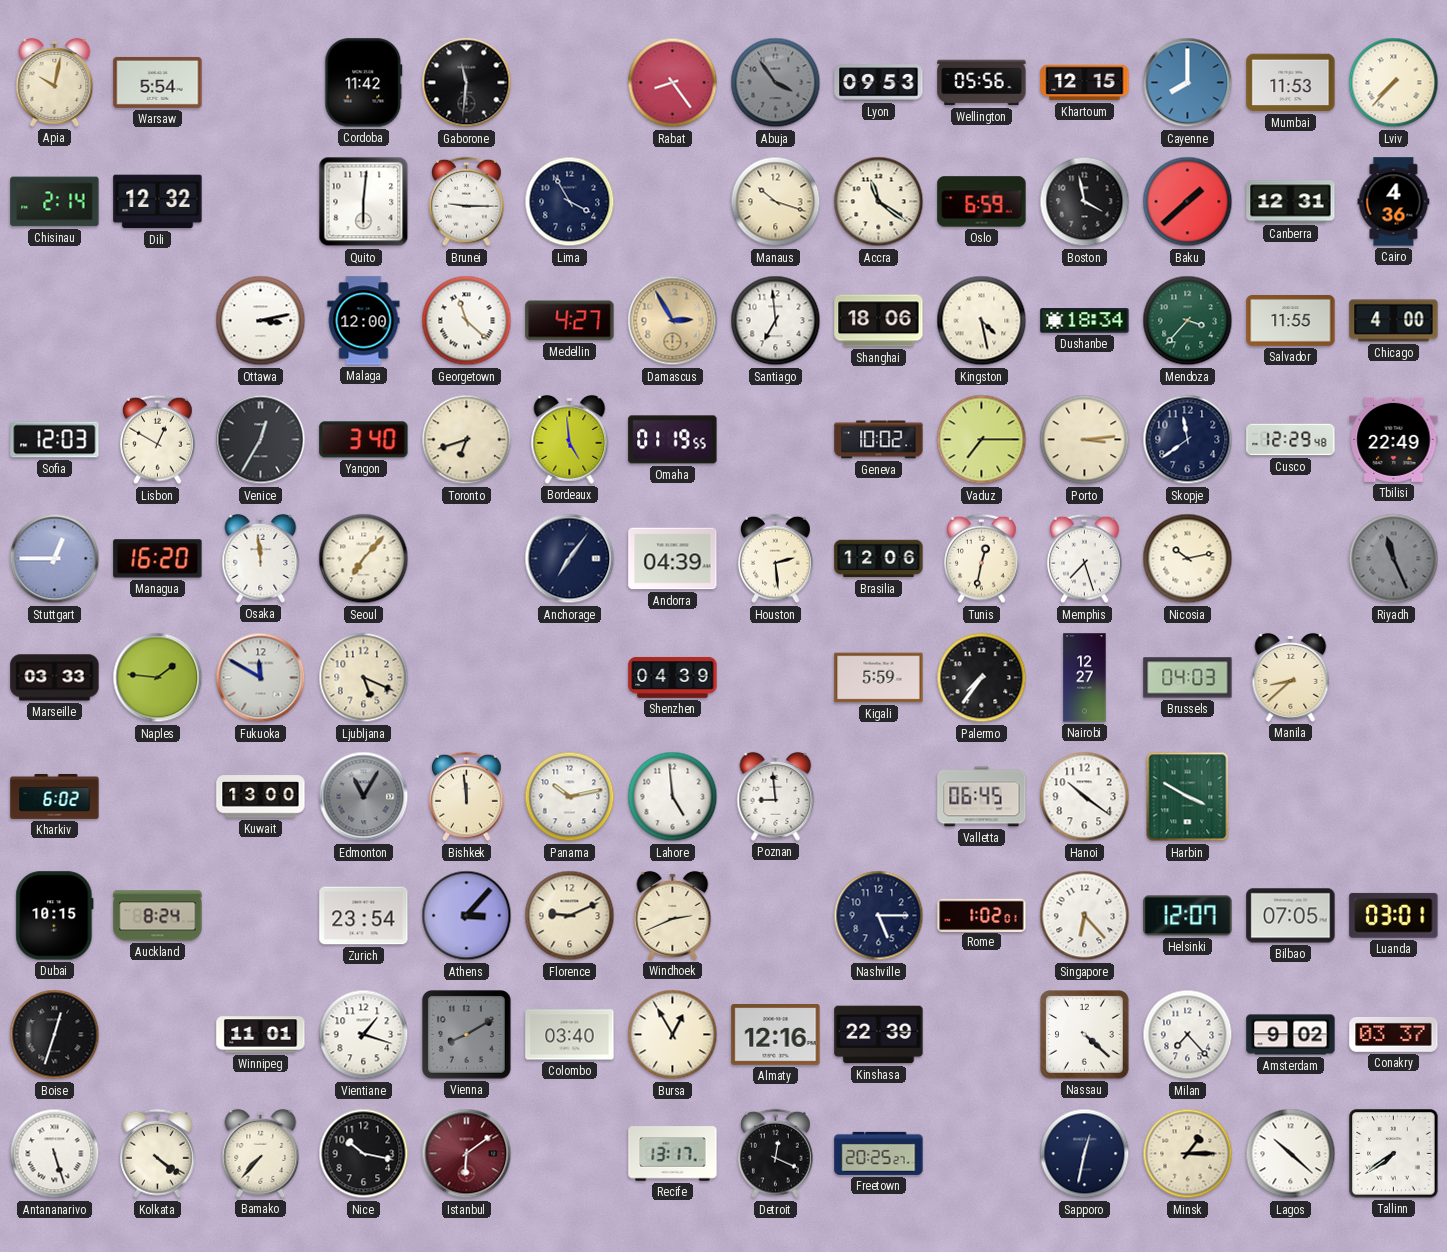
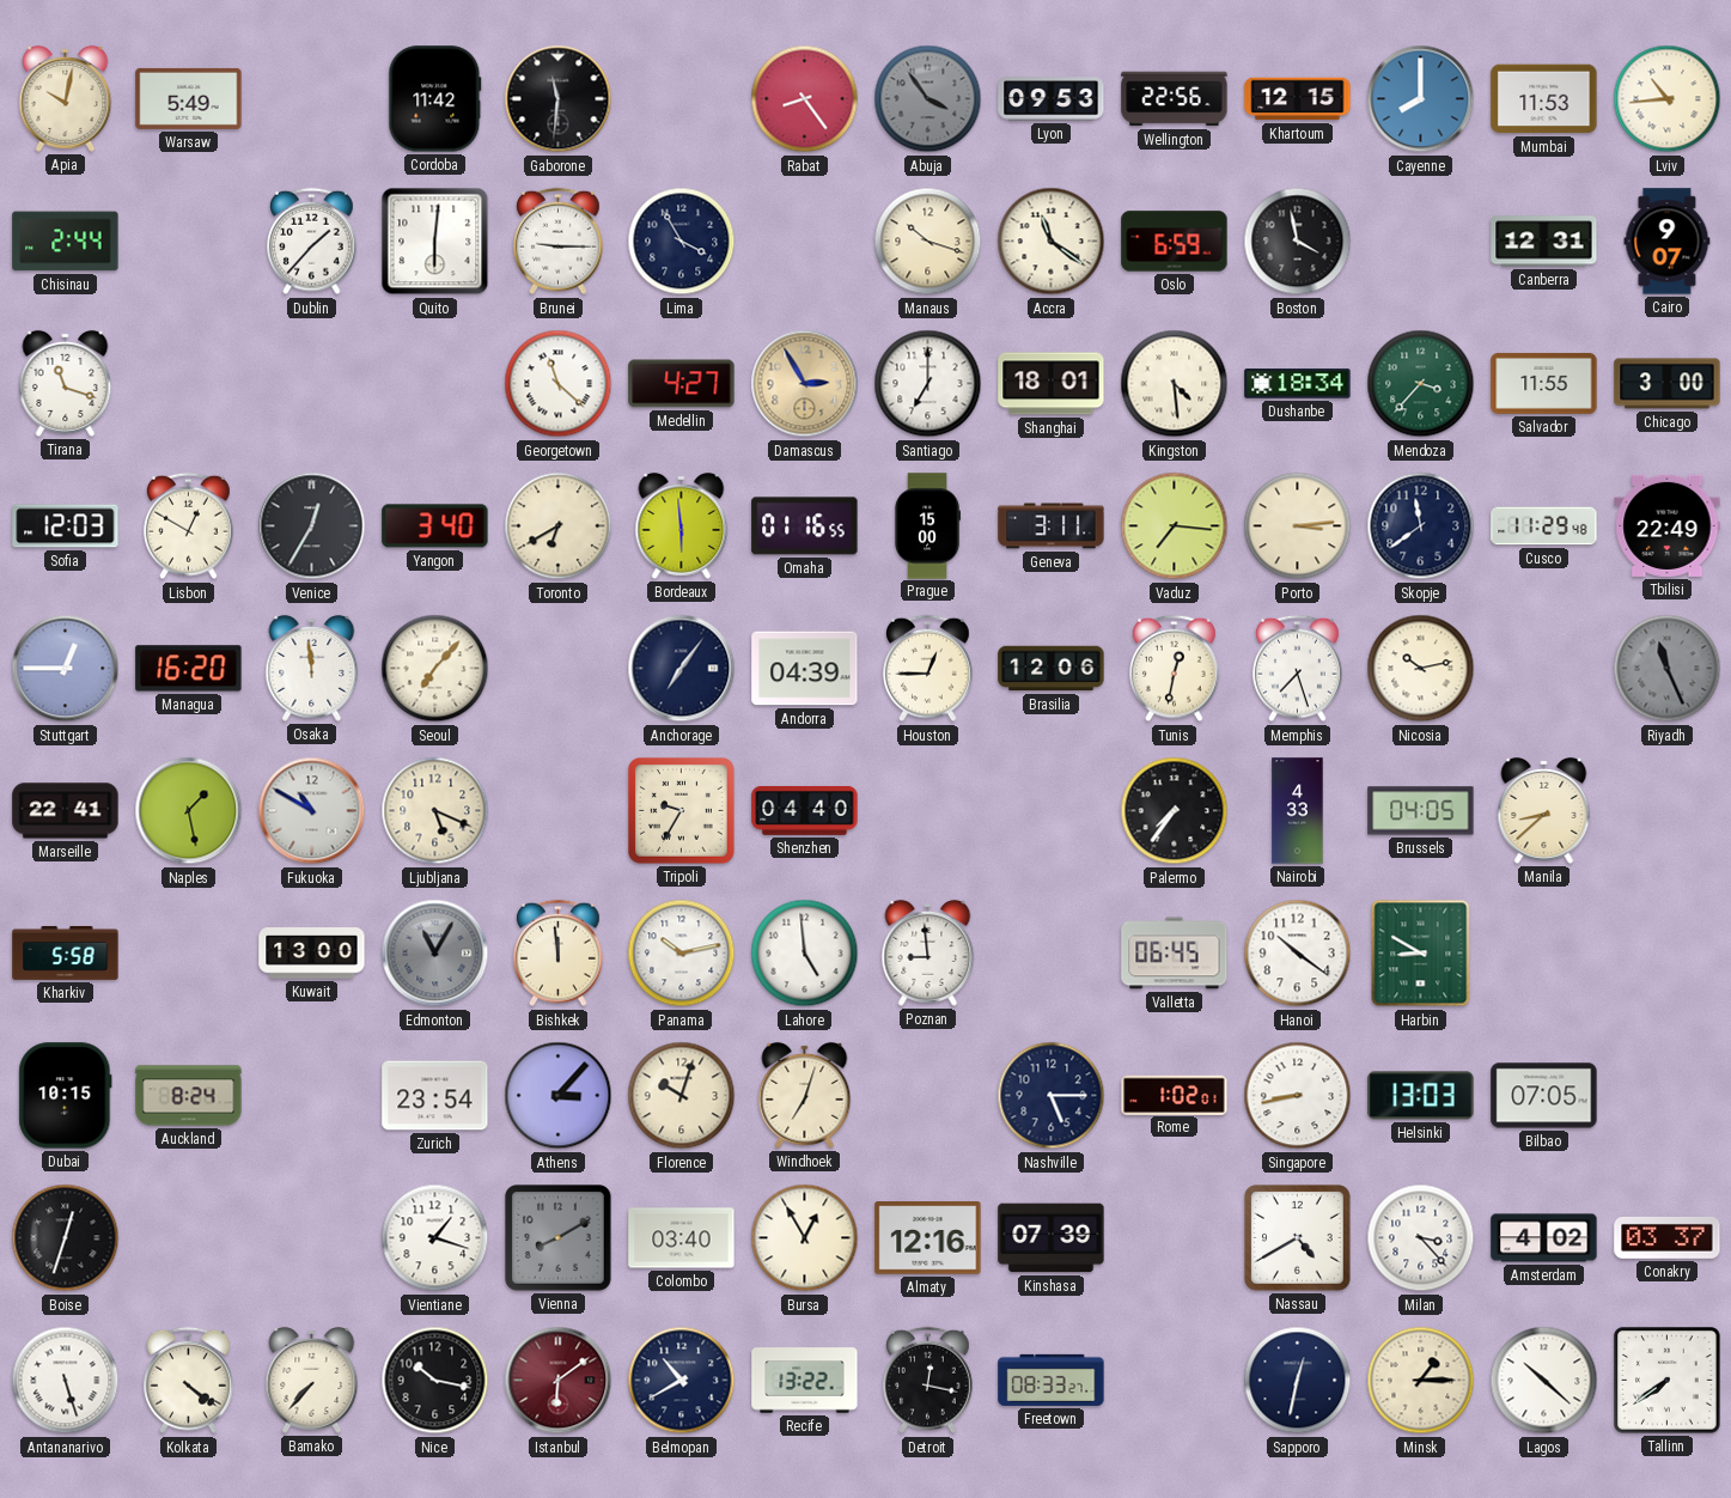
Warsaw: 5:54 -> 5:49 (189, 98)
Wellington: 05:56 -> 22:56 (1175, 99)
Lviv: 7:37 -> 10:44 (1668, 99)
Chisinau: 2:14 -> 2:44 (66, 242)
Dili: 12:32 -> none (158, 202)
Dublin: none -> 1:37 (312, 242)
Baku: 1:38 -> none (1188, 202)
Cairo: 4:36 -> 9:07 (1668, 242)
Tirana: none -> 11:18 (66, 383)
Ottawa: 3:13 -> none (261, 321)
Malaga: 12:00 -> none (364, 321)
Santiago: 6:59 -> 7:00 (928, 384)
Shanghai: 18:06 -> 18:01 (1052, 384)
Kingston: 4:28 -> 4:29 (1175, 384)
Chicago: 4:00 -> 3:00 (1668, 384)
Toronto: 6:42 -> 6:40 (559, 526)
Bordeaux: 4:59 -> 5:59 (682, 525)
Omaha: 01:19 -> 01:16 (805, 526)
Prague: none -> 15:00 (927, 526)
Geneva: 10:02 -> 3:11 (1052, 526)
Vaduz: 7:15 -> 7:16 (1175, 526)
Cusco: 12:29 -> 11:29 (1544, 526)
Houston: 2:29 -> 12:45 (928, 669)
Marseille: 03:33 -> 22:41 (66, 811)
Naples: 1:46 -> 1:28 (189, 811)
Fukuoka: 11:50 -> 10:50 (312, 811)
Tripoli: none -> 9:35 (682, 811)
Shenzhen: 04:39 -> 04:40 (805, 811)
Kigali: 5:59 -> none (879, 678)
Nairobi: 12:27 -> 4:33 (1298, 811)
Brussels: 04:03 -> 04:05 (1421, 811)
Kharkiv: 6:02 -> 5:58 (66, 952)
Harbin: 3:50 -> 8:50 (1421, 954)
Florence: 9:11 -> 10:03 (682, 1096)
Windhoek: 2:41 -> 7:03 (805, 1095)
Singapore: 6:23 -> 8:43 (1298, 1096)
Helsinki: 12:07 -> 13:03 (1421, 1096)
Luanda: 03:01 -> none (1394, 915)
Winnipeg: 11:01 -> none (261, 1035)
Kinshasa: 22:39 -> 07:39 (1052, 1238)
Nassau: 4:22 -> 4:40 (1298, 1238)
Milan: 7:23 -> 3:23 (1421, 1238)
Amsterdam: 9:02 -> 4:02 (1544, 1238)
Belmopan: none -> 10:40 (682, 1381)
Recife: 13:17 -> 13:22 (805, 1381)
Detroit: 12:19 -> 12:17 (928, 1381)
Freetown: 20:25 -> 08:33 (1052, 1380)
